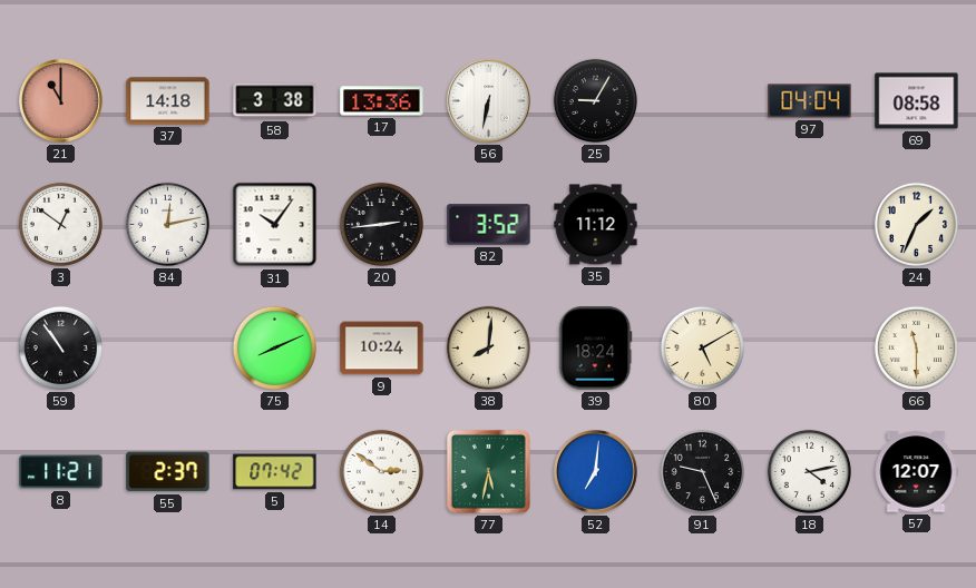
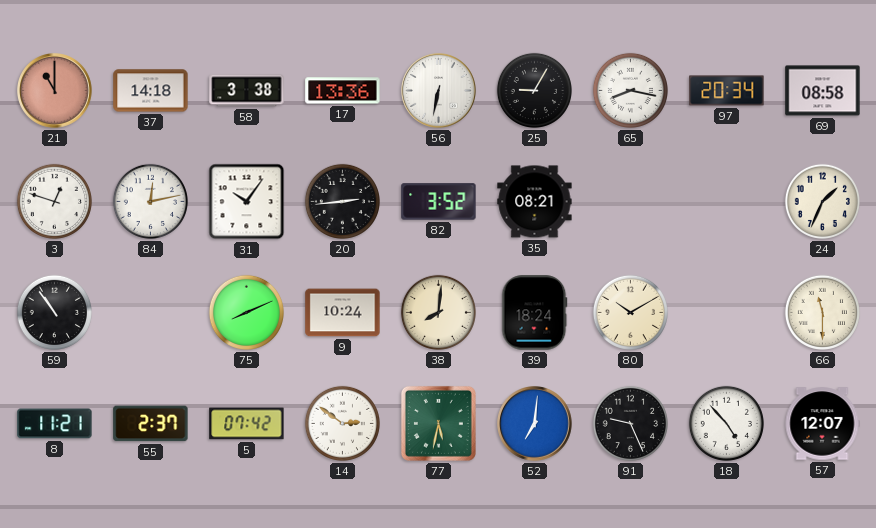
65: none -> 8:17 (630, 90)
97: 04:04 -> 20:34 (727, 91)
3: 12:51 -> 12:48 (54, 201)
35: 11:12 -> 08:21 (535, 202)
80: 5:10 -> 10:10 (630, 312)
18: 4:13 -> 4:53 (726, 423)
